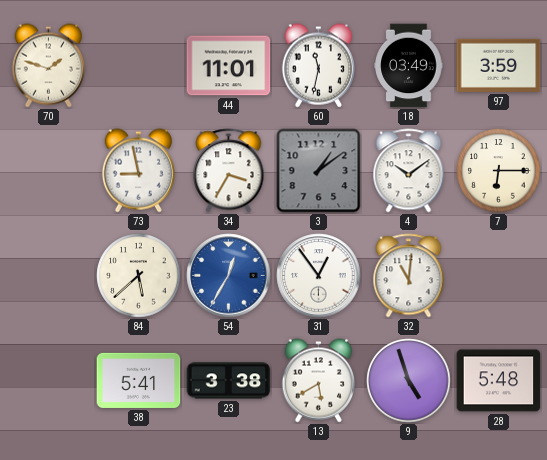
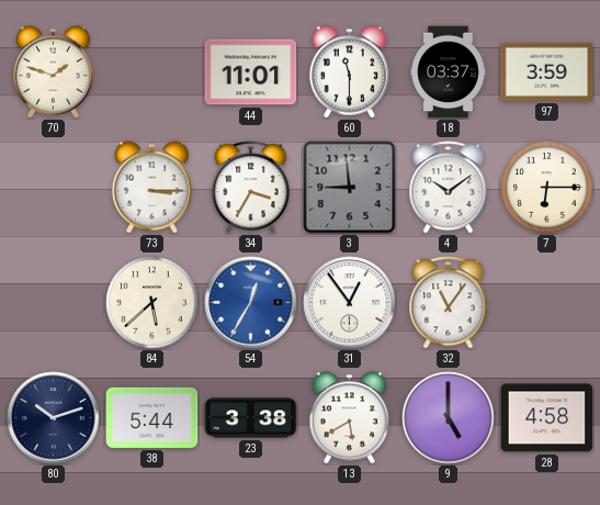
60: 11:32 -> 11:30 (349, 72)
18: 03:49 -> 03:37 (449, 72)
73: 8:58 -> 3:15 (151, 188)
3: 1:09 -> 8:59 (350, 188)
32: 11:01 -> 11:06 (449, 303)
80: none -> 10:12 (54, 418)
38: 5:41 -> 5:44 (152, 417)
9: 4:57 -> 5:00 (449, 418)
28: 5:48 -> 4:58 (547, 418)
